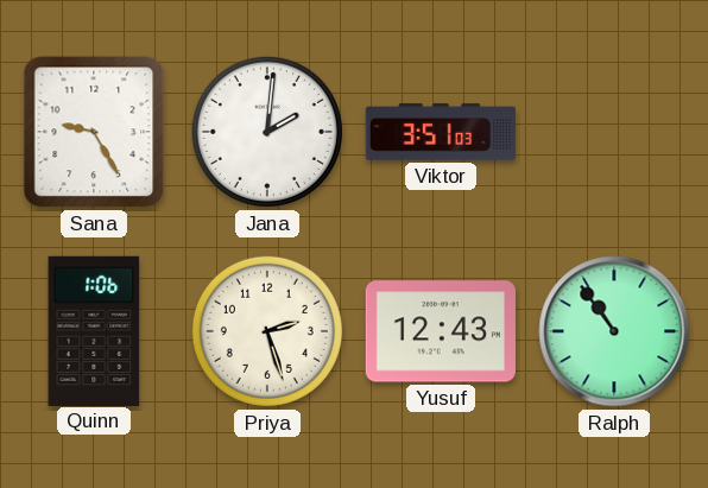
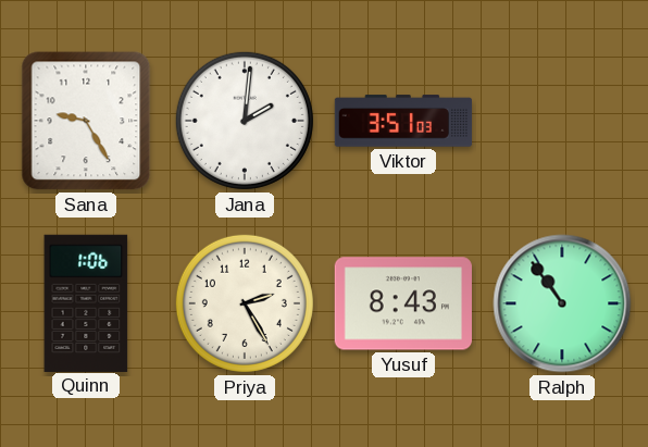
Priya: 2:27 -> 2:25 (245, 303)
Yusuf: 12:43 -> 8:43 (402, 303)
